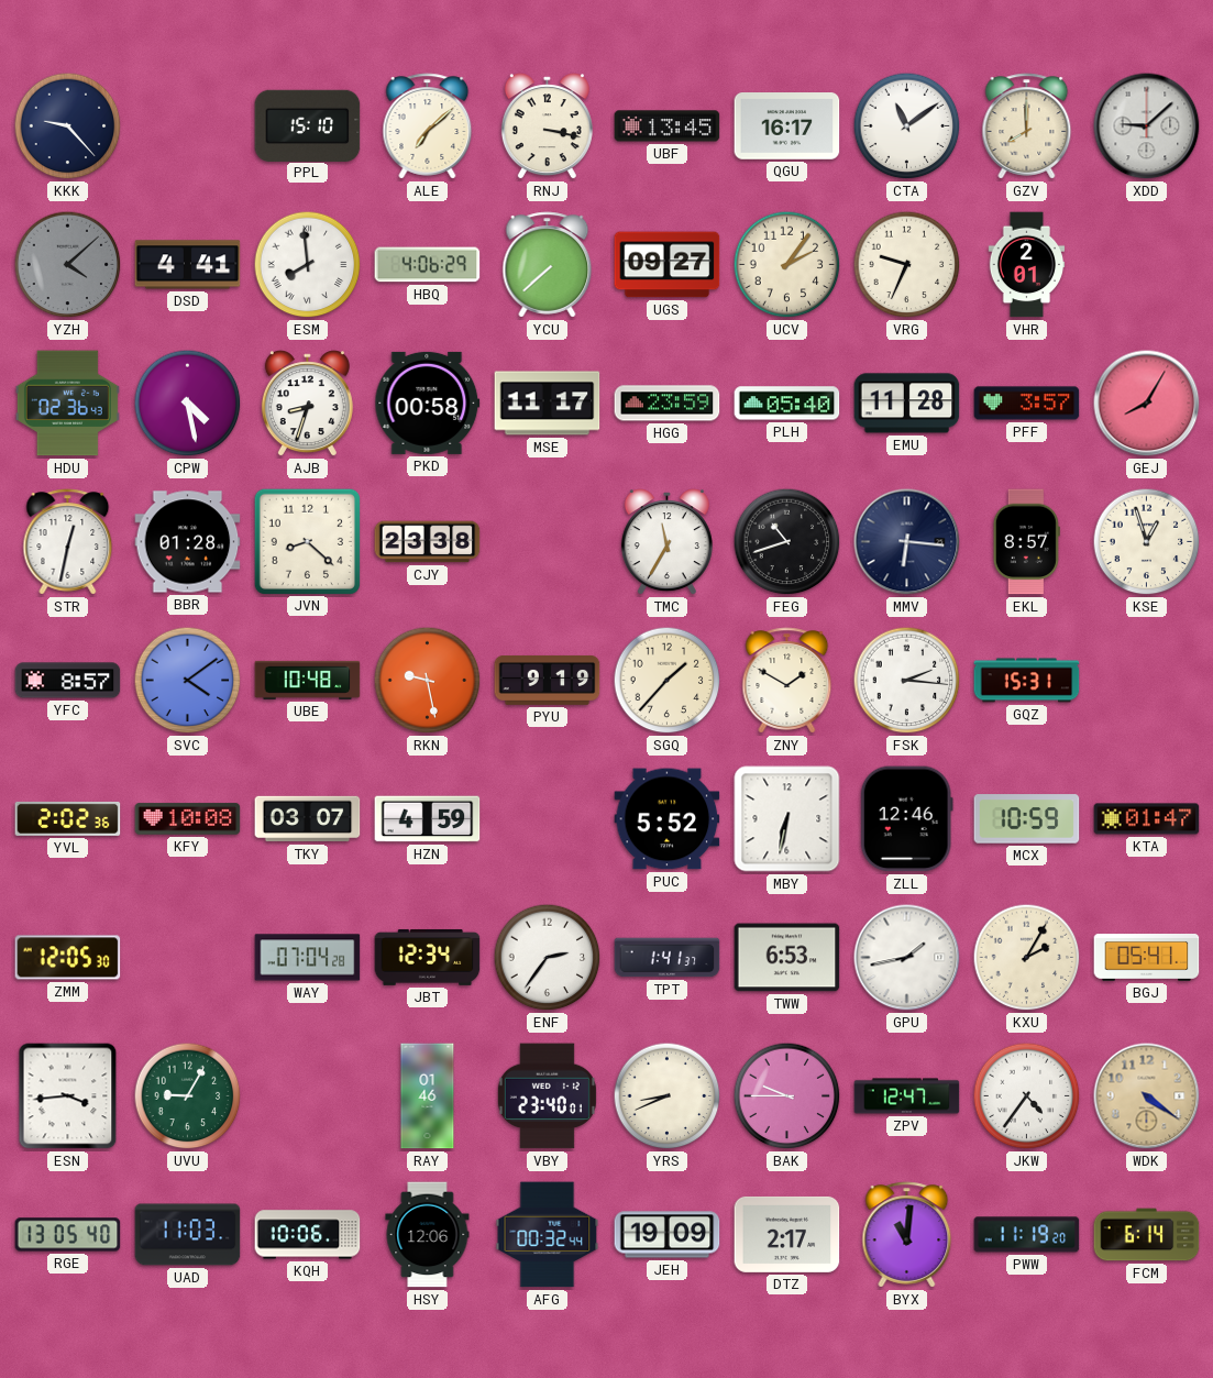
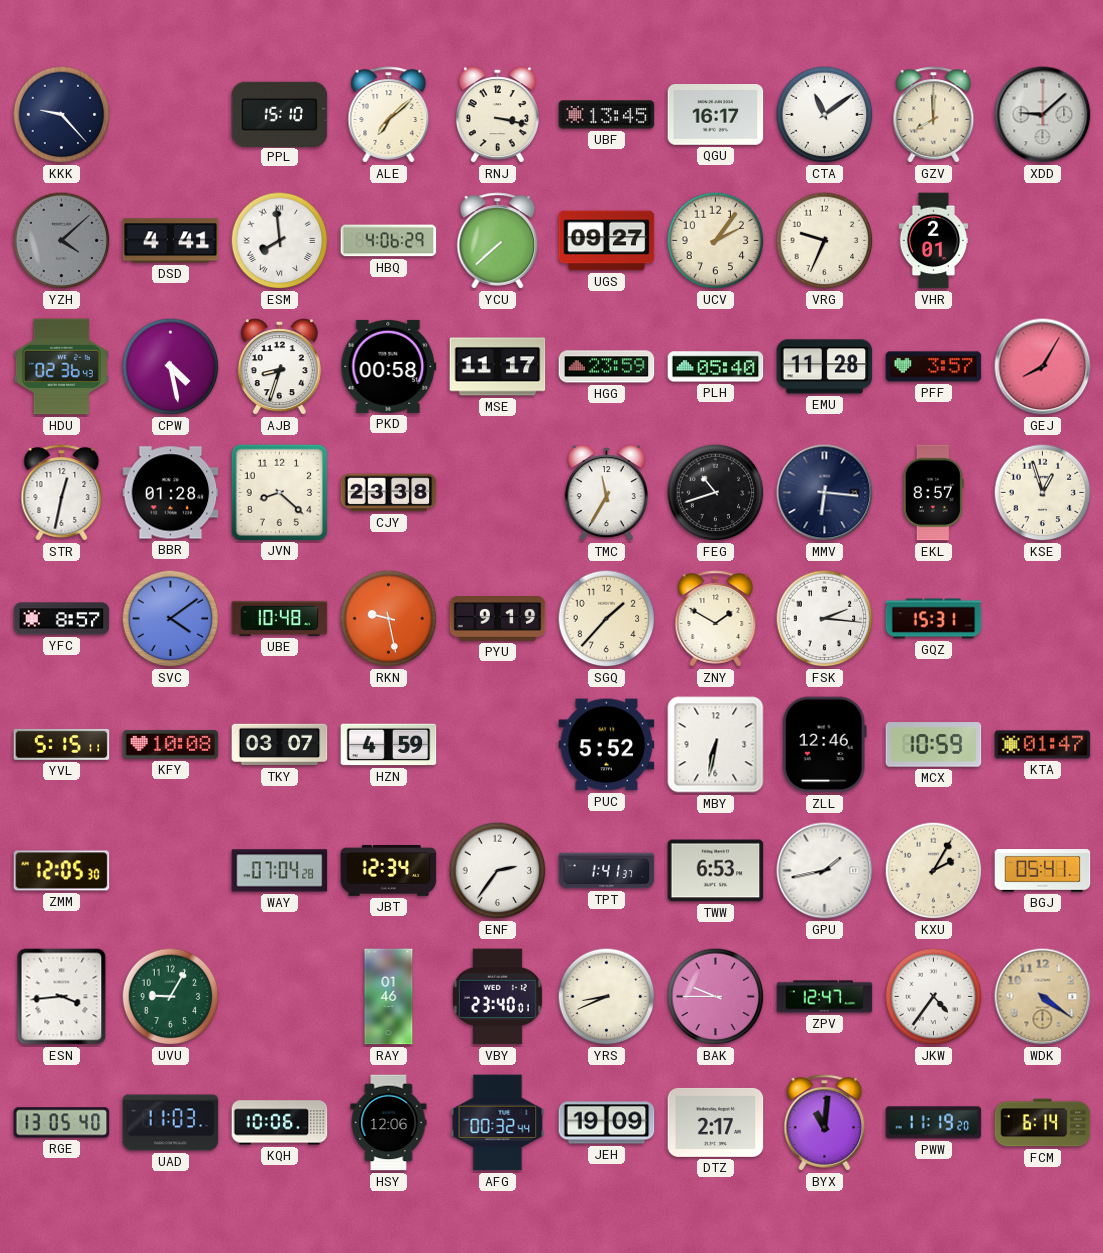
YVL: 2:02 -> 5:15 (62, 744)
